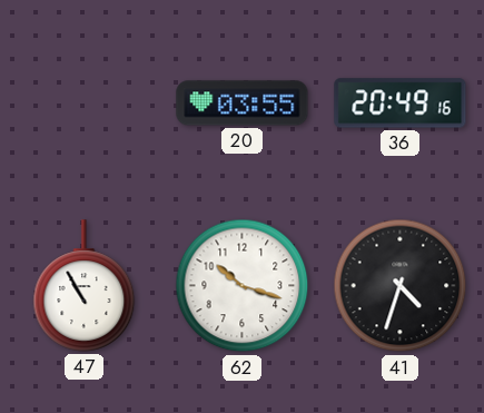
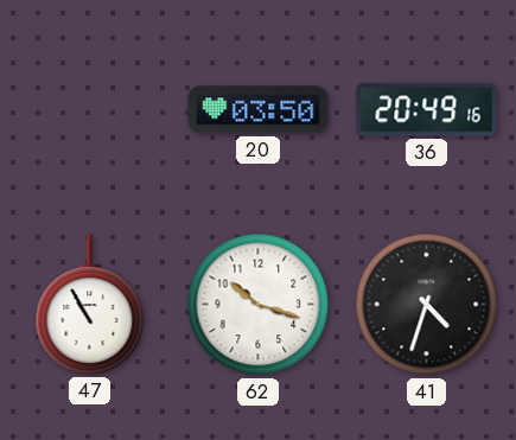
20: 03:55 -> 03:50 (259, 110)
